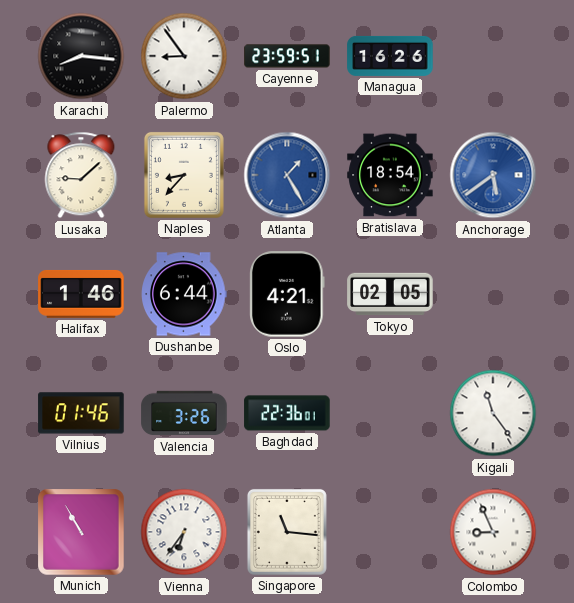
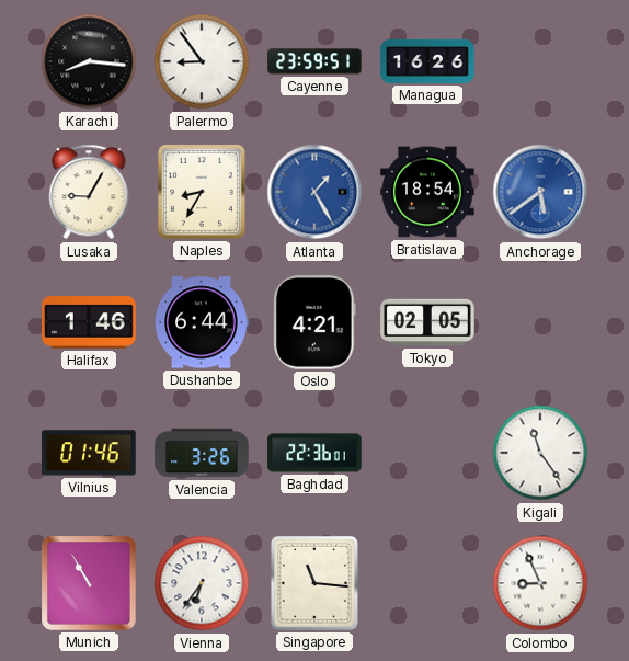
Lusaka: 9:08 -> 9:05 (89, 192)
Naples: 8:37 -> 8:35 (202, 192)
